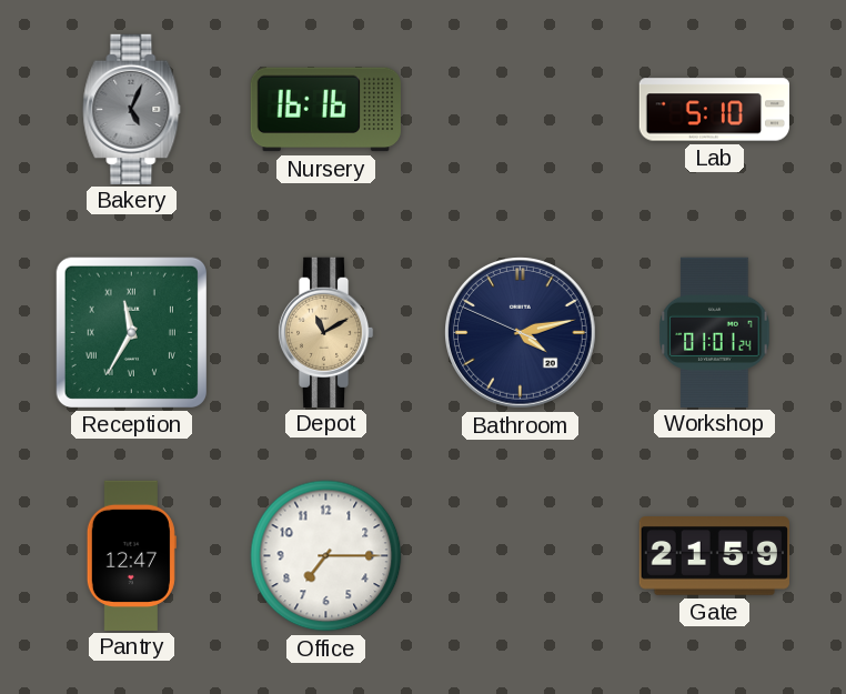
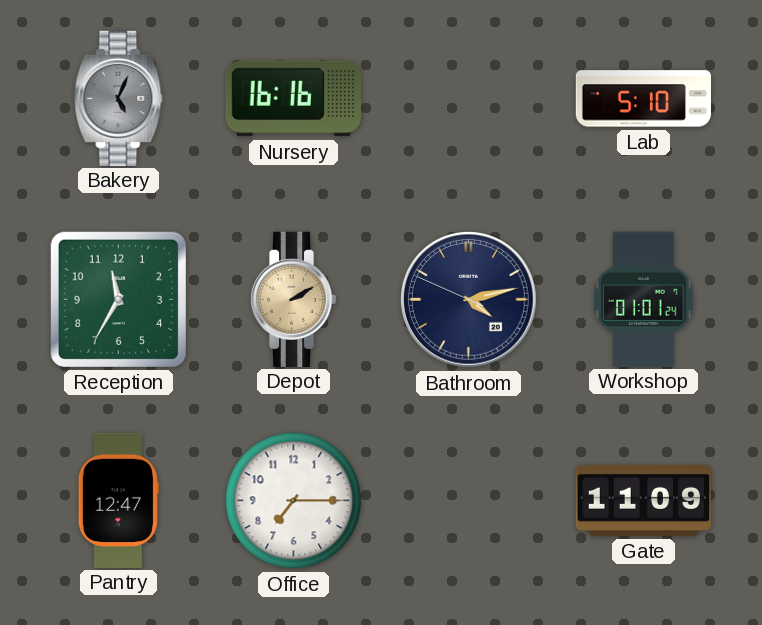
Reception numerals: Roman -> Arabic (118, 299)
Depot: 11:10 -> 2:10 (293, 299)
Gate: 21:59 -> 11:09 (643, 501)
